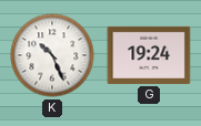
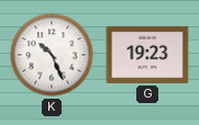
G: 19:24 -> 19:23 (147, 55)
